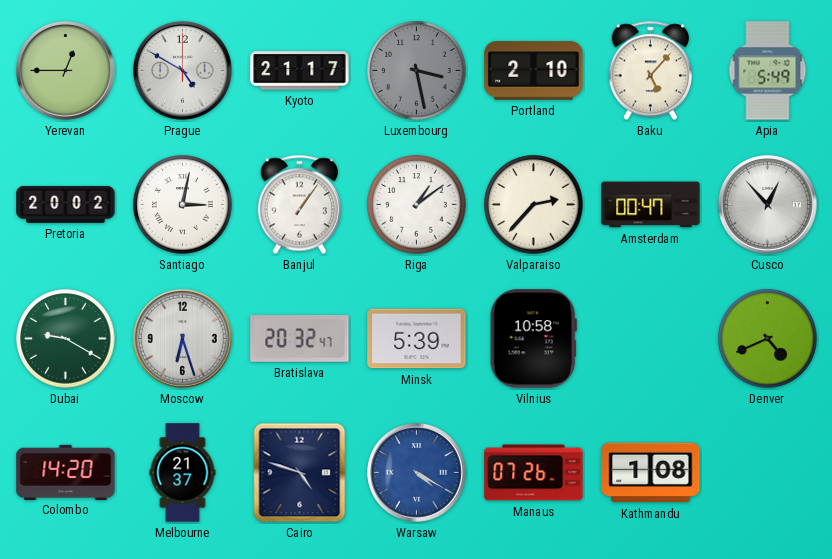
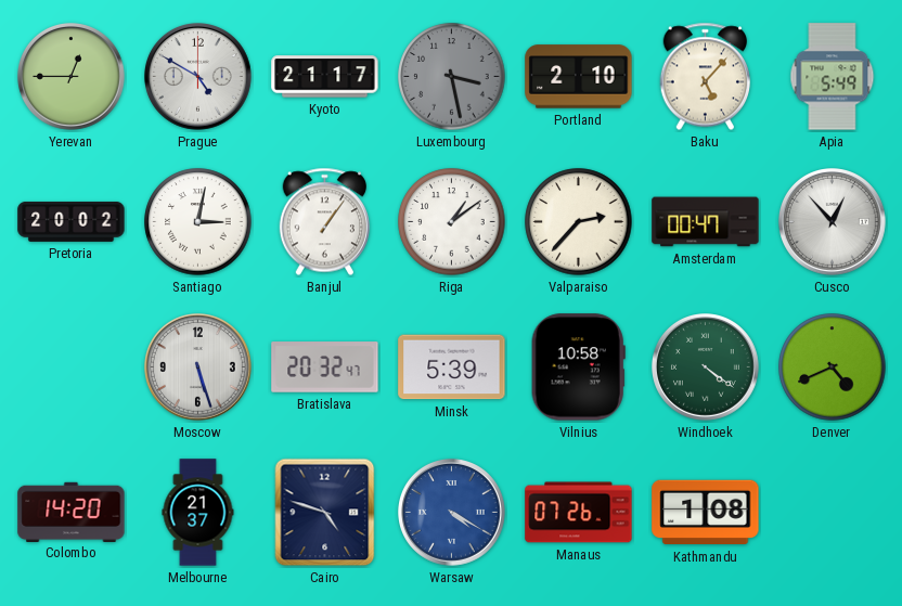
Dubai: 9:20 -> none (66, 339)
Moscow: 6:27 -> 5:27 (198, 368)
Windhoek: none -> 4:21 (706, 368)
